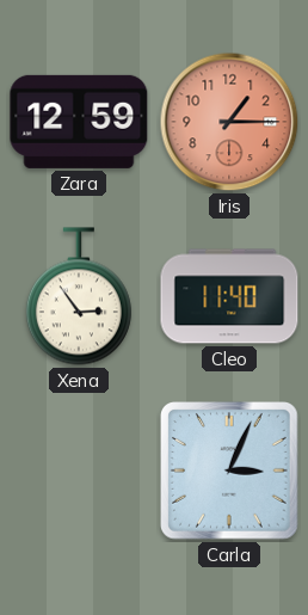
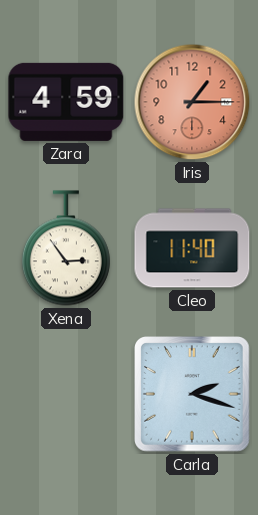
Zara: 12:59 -> 4:59 (66, 102)
Carla: 3:04 -> 2:18 (193, 395)
